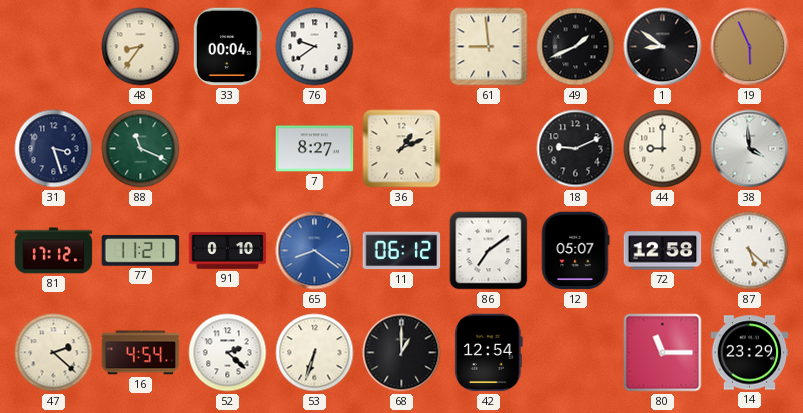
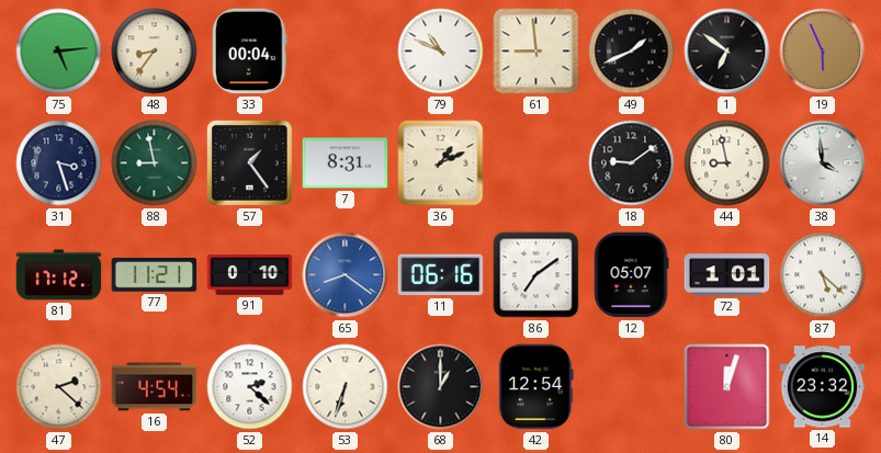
75: none -> 5:14 (59, 52)
76: 9:39 -> none (315, 47)
79: none -> 10:49 (441, 52)
1: 8:51 -> 6:51 (727, 52)
88: 11:19 -> 8:58 (155, 163)
57: none -> 1:24 (249, 162)
7: 8:27 -> 8:31 (346, 163)
18: 9:11 -> 9:09 (632, 163)
44: 9:00 -> 8:58 (727, 163)
11: 06:12 -> 06:16 (441, 275)
72: 12:58 -> 1:01 (727, 275)
80: 11:15 -> 12:03 (727, 387)
14: 23:29 -> 23:32 (823, 387)
